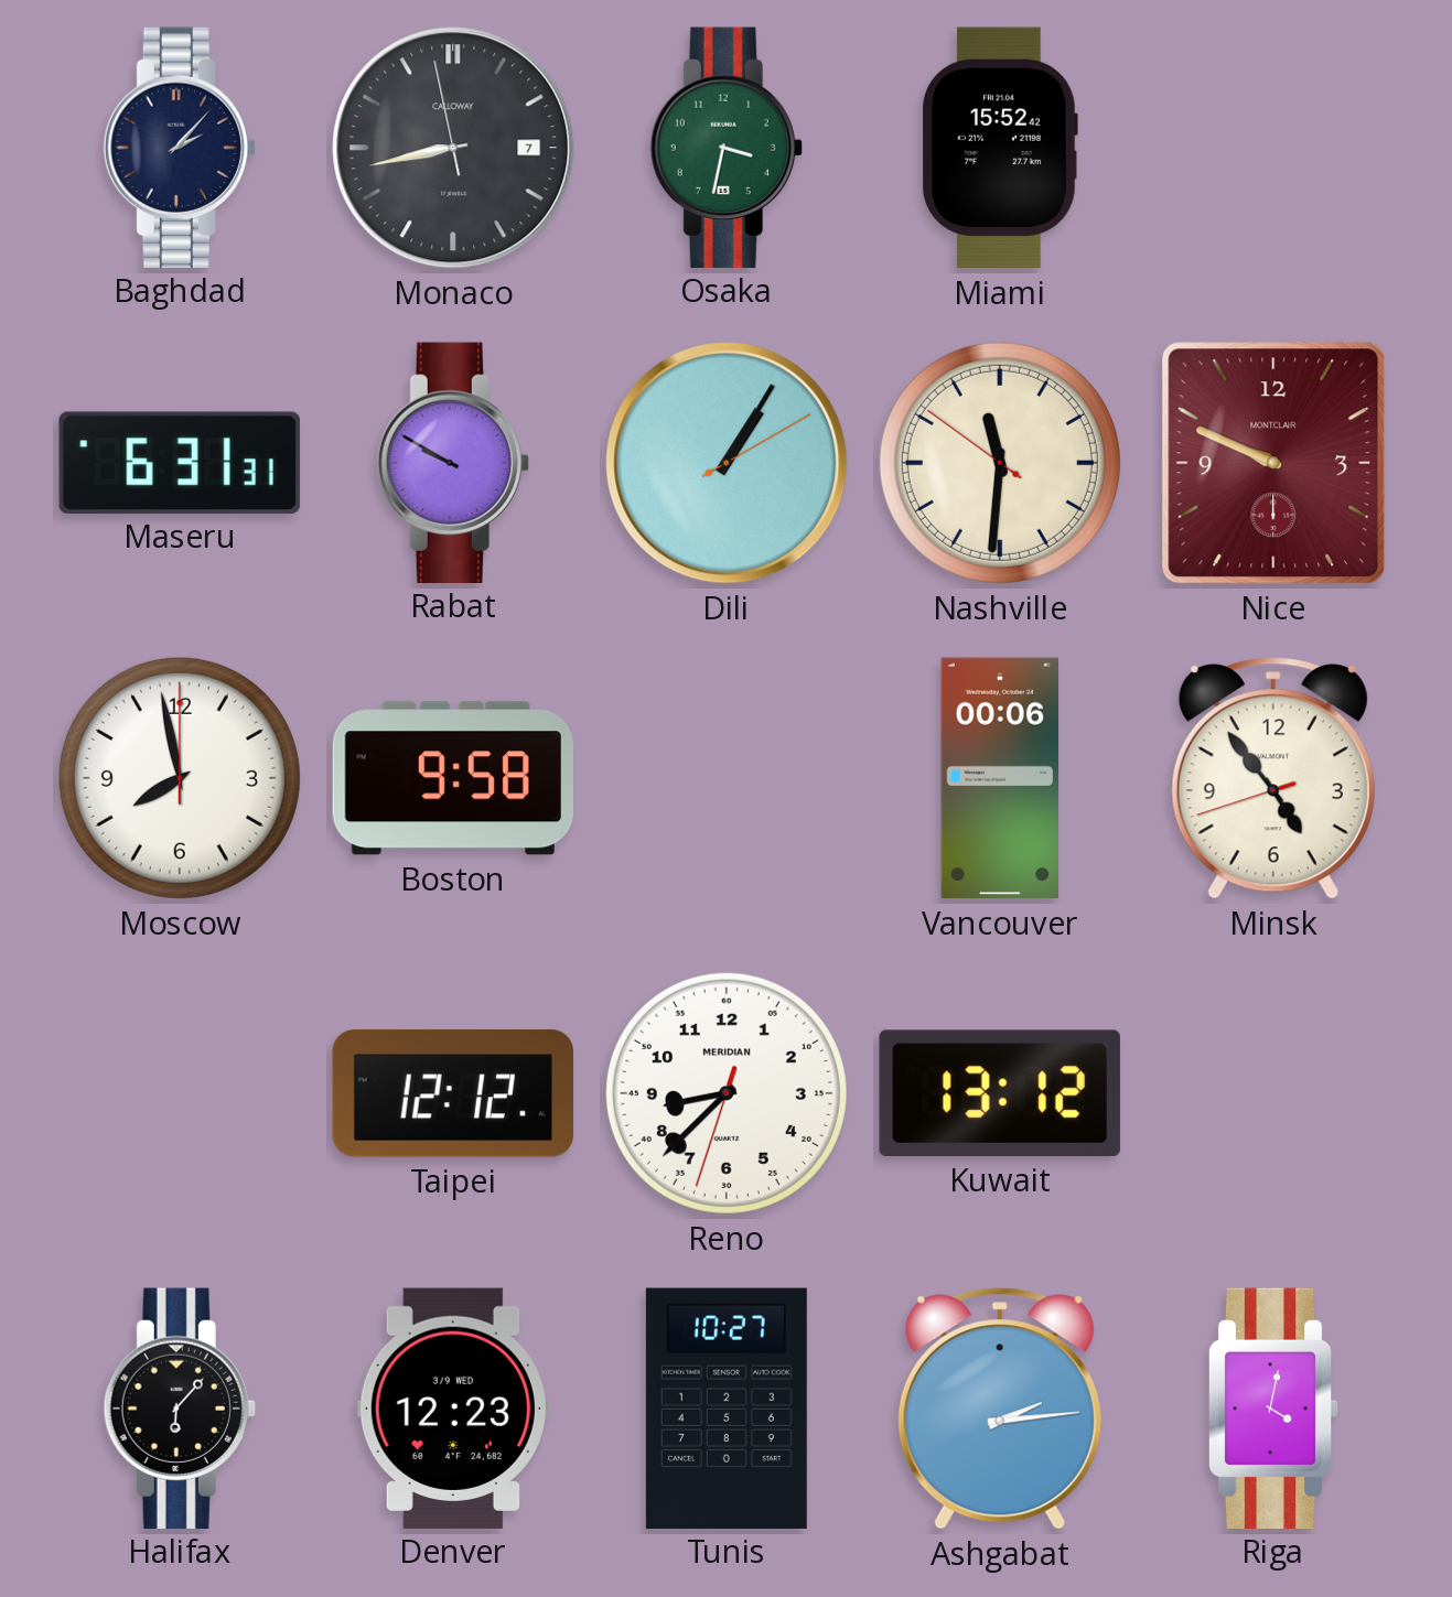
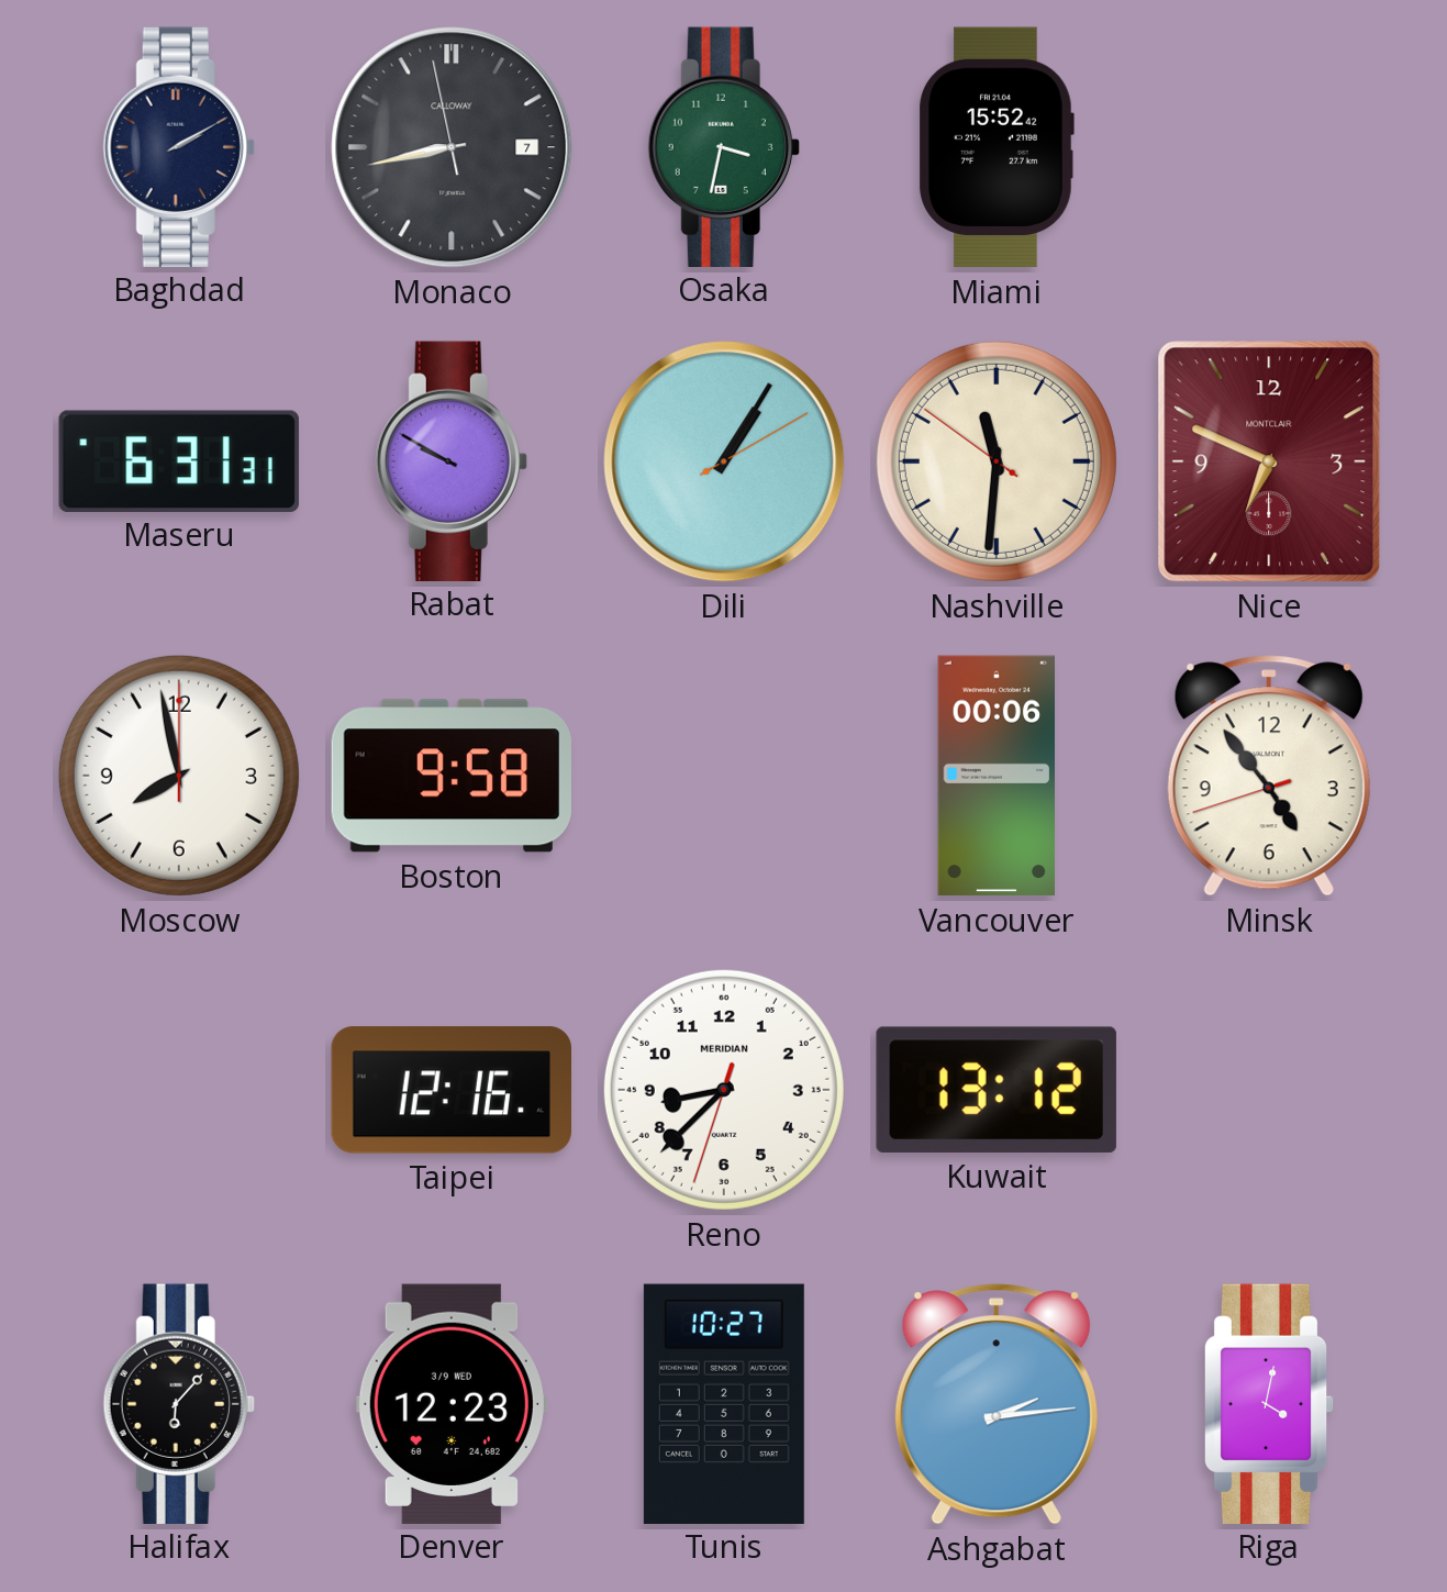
Baghdad: 2:07 -> 2:10 (179, 146)
Nice: 9:49 -> 6:49 (1269, 461)
Taipei: 12:12 -> 12:16 (450, 1090)
